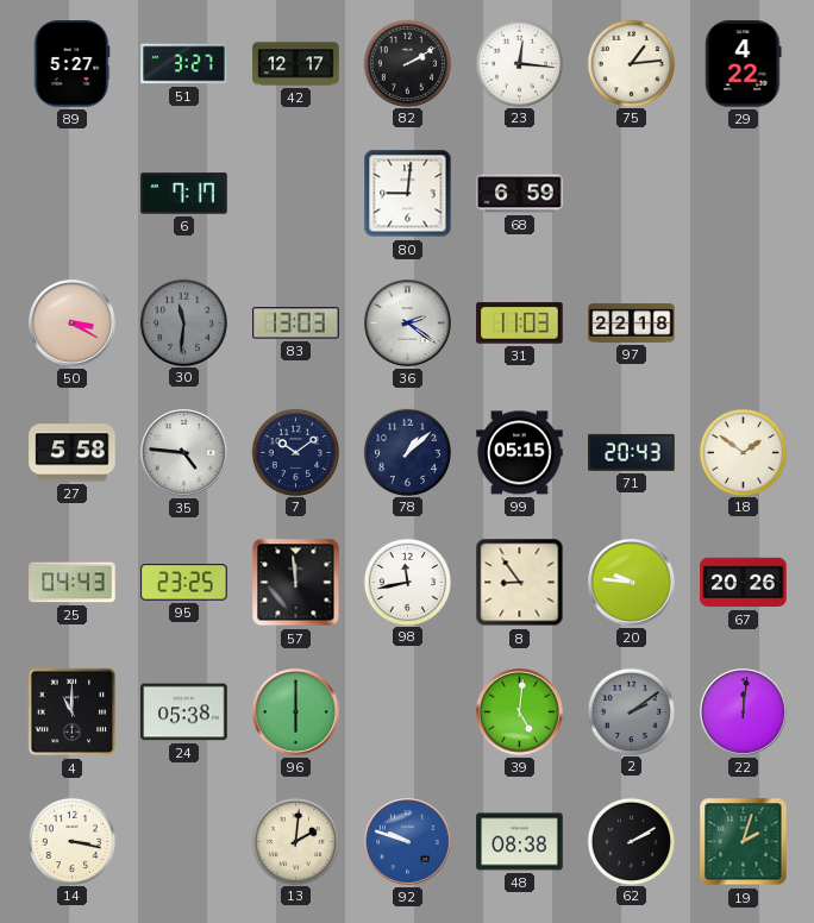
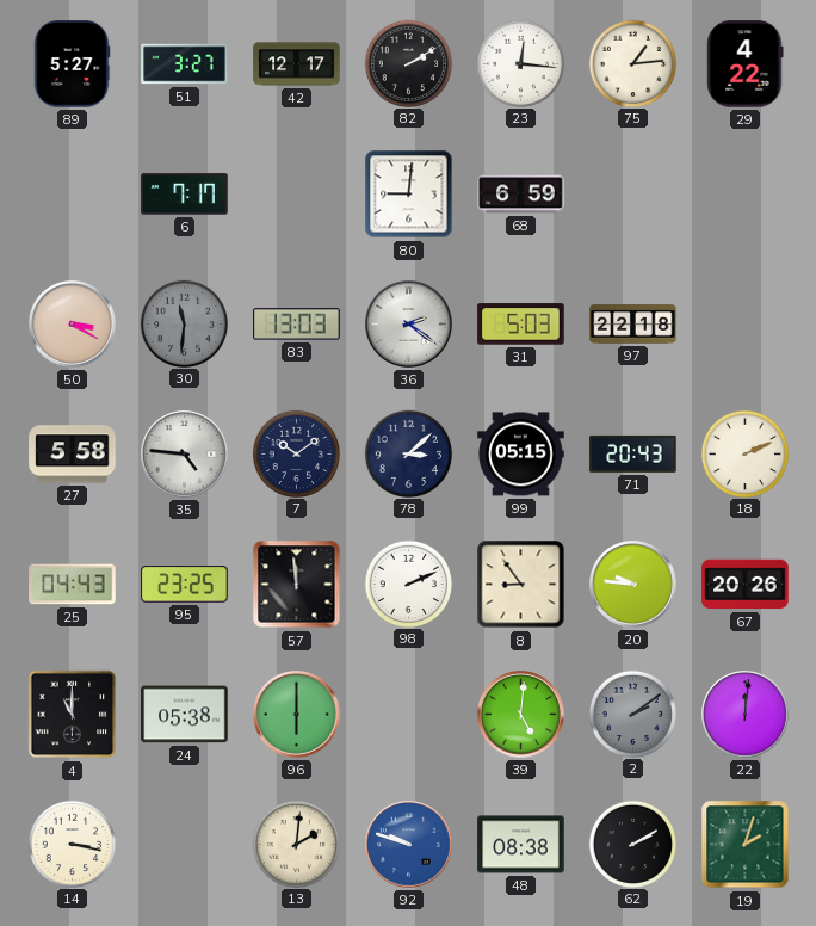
31: 11:03 -> 5:03 (521, 325)
78: 1:08 -> 3:08 (408, 453)
18: 1:51 -> 2:11 (744, 453)
98: 11:43 -> 2:11 (408, 584)
